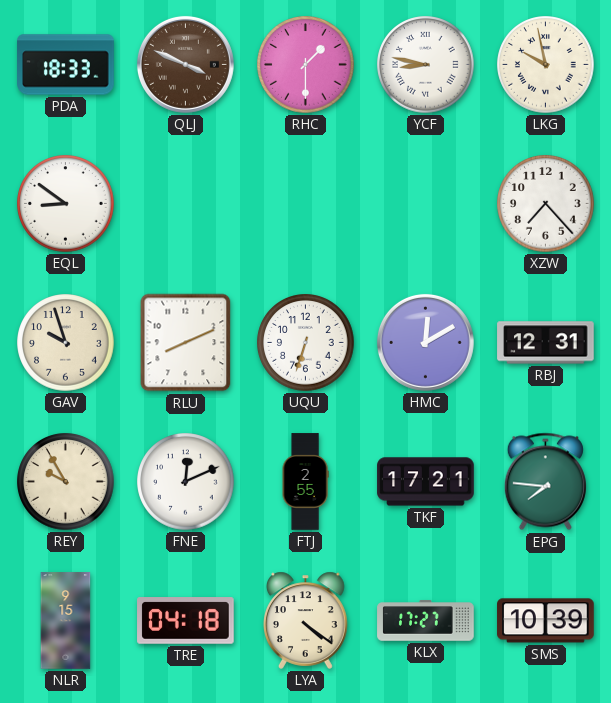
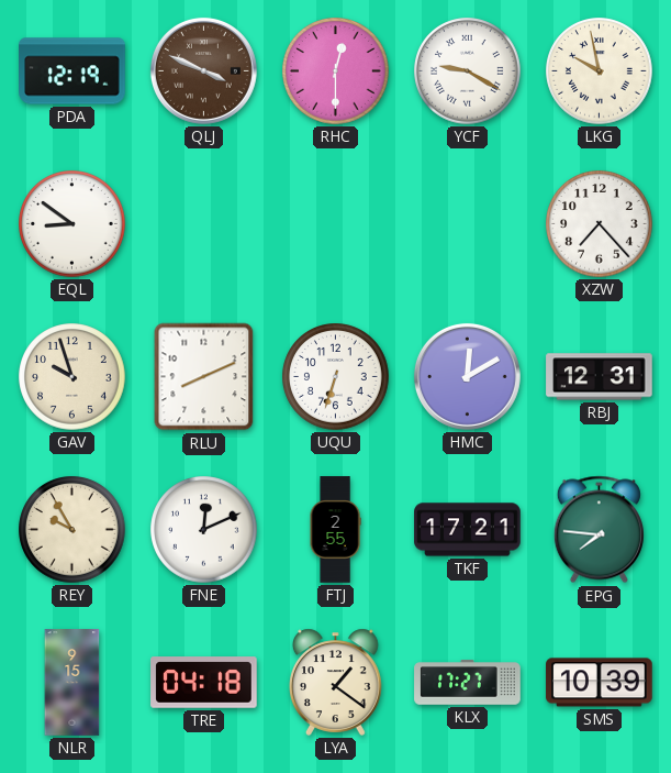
PDA: 18:33 -> 12:19 (72, 71)
RHC: 1:30 -> 12:30 (336, 71)
YCF: 8:47 -> 9:20 (468, 71)
LYA: 4:21 -> 1:21 (336, 682)
